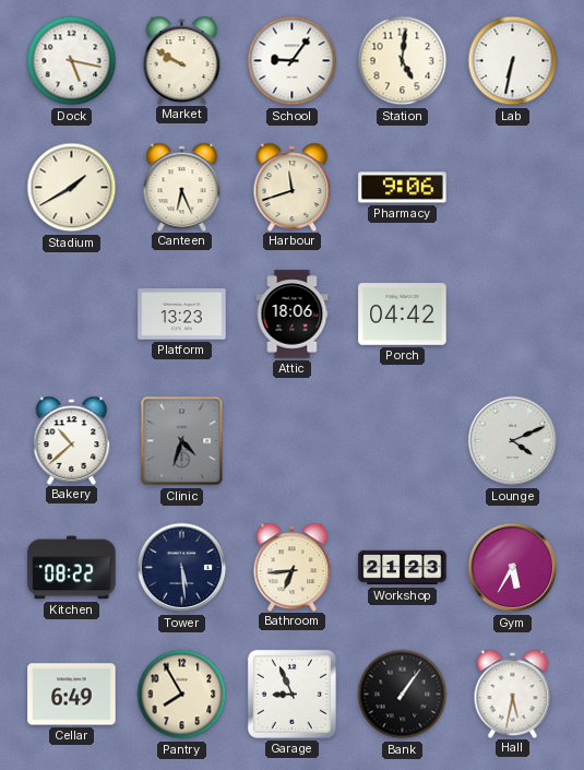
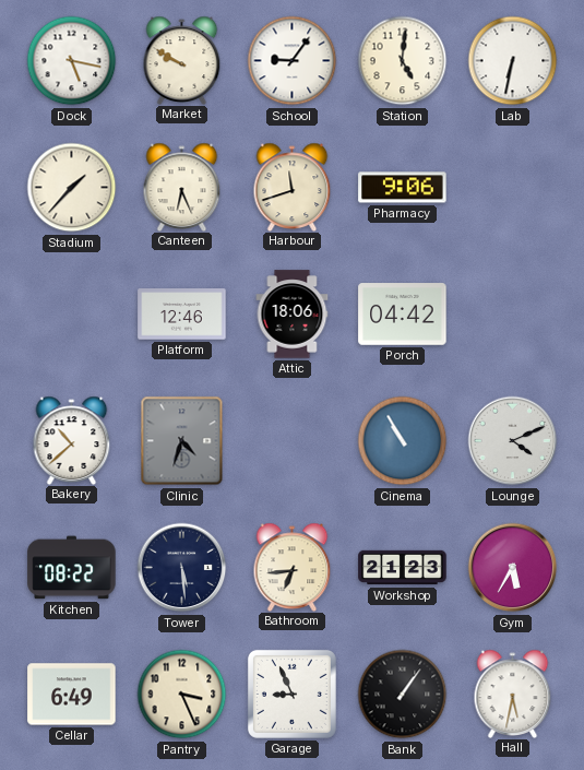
Stadium: 1:40 -> 1:37 (72, 188)
Platform: 13:23 -> 12:46 (182, 315)
Cinema: none -> 10:55 (403, 441)
Pantry: 7:55 -> 3:26 (182, 695)
